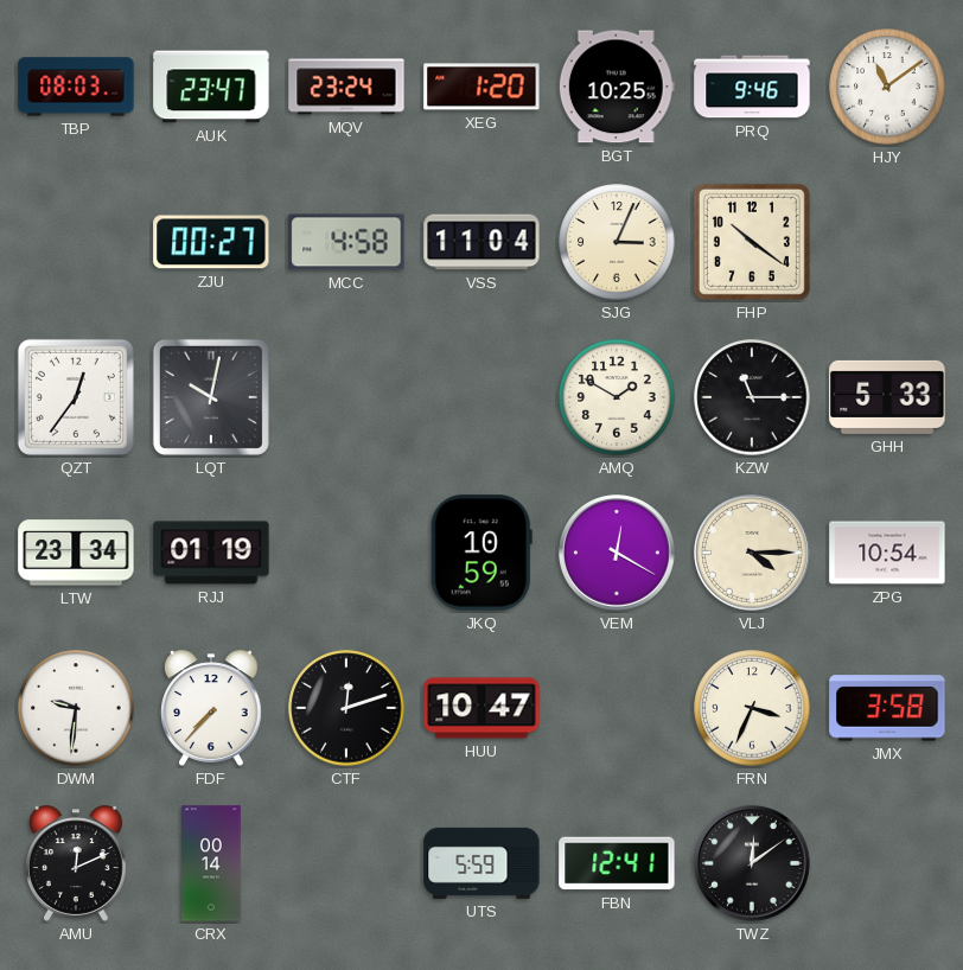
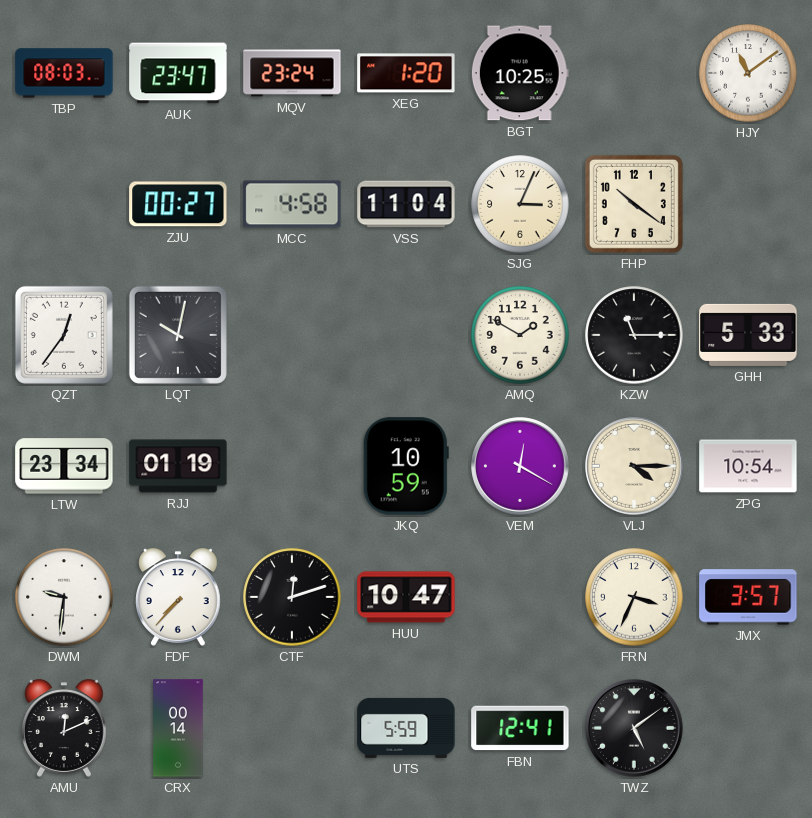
PRQ: 9:46 -> none (752, 87)
JMX: 3:58 -> 3:57 (748, 597)
TWZ: 12:09 -> 5:09 (634, 728)
